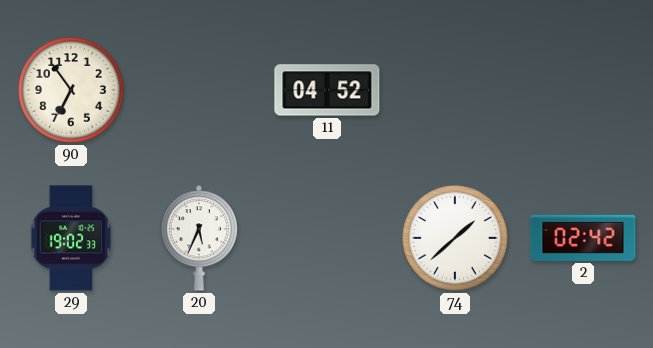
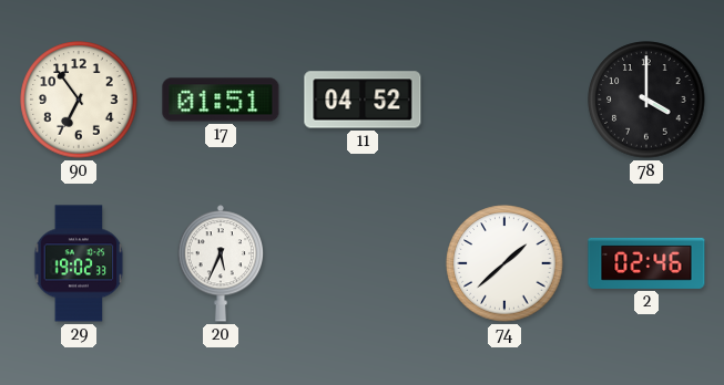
17: none -> 01:51 (221, 100)
78: none -> 4:00 (646, 100)
2: 02:42 -> 02:46 (646, 263)
